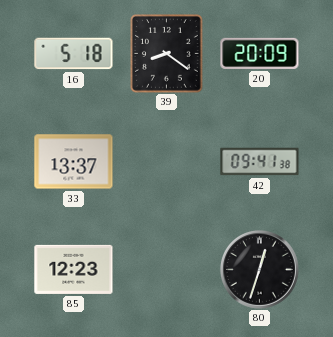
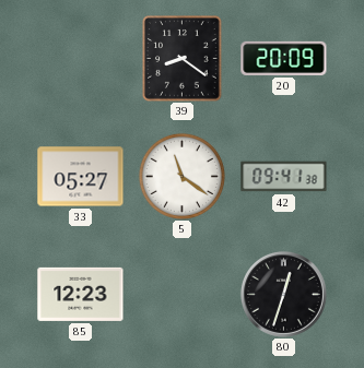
16: 5:18 -> none (74, 54)
33: 13:37 -> 05:27 (81, 177)
5: none -> 11:21 (181, 176)
